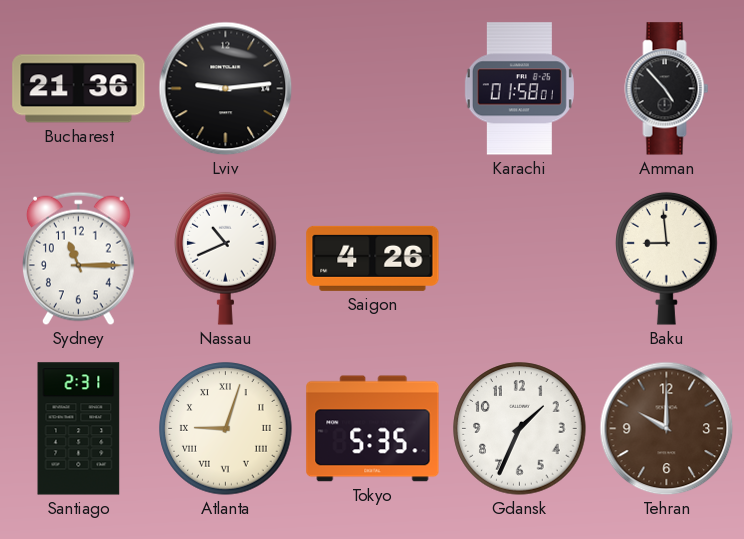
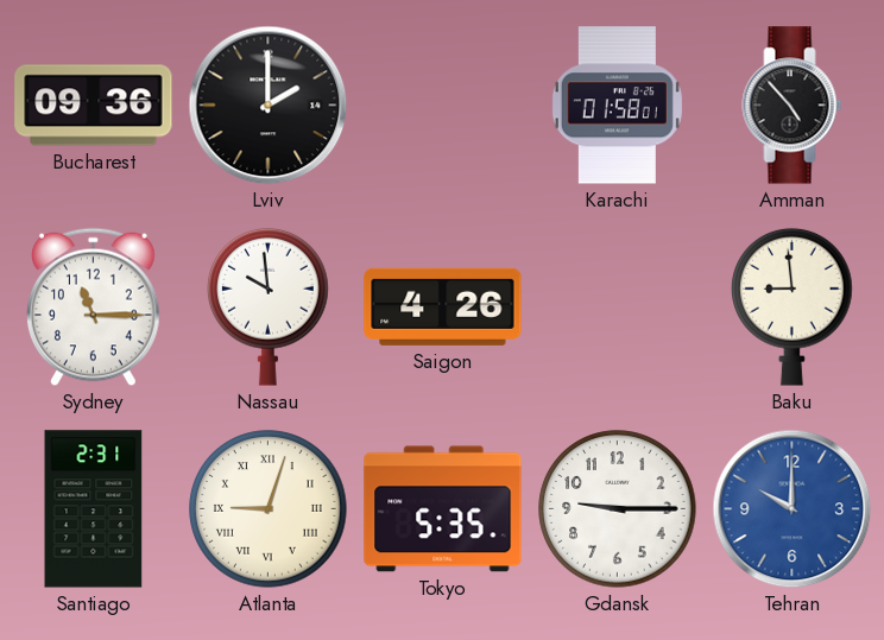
Bucharest: 21:36 -> 09:36 (94, 106)
Lviv: 9:14 -> 2:00 (269, 106)
Nassau: 10:41 -> 9:59 (269, 306)
Gdansk: 1:34 -> 9:15 (618, 509)
Tehran dial: brown -> blue (793, 509)
